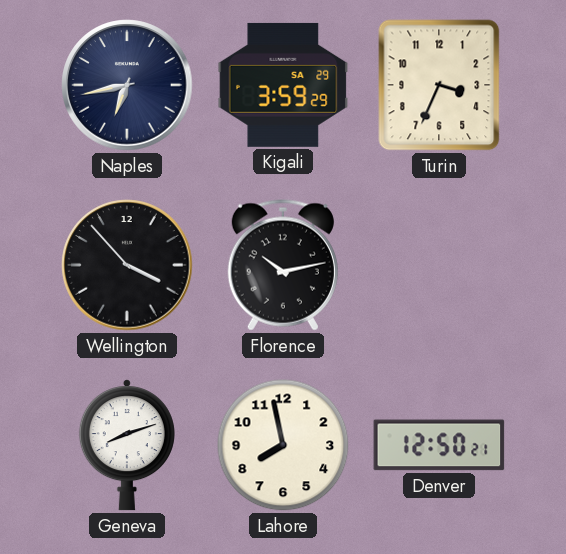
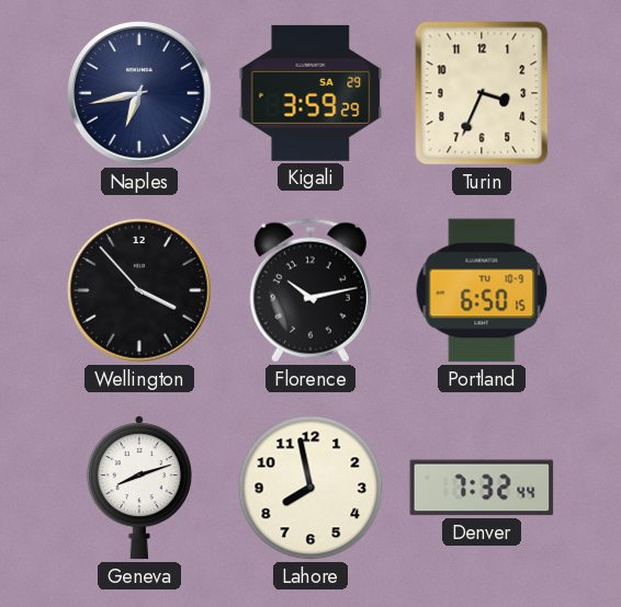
Portland: none -> 6:50 (482, 290)
Denver: 12:50 -> 7:32 (482, 488)
